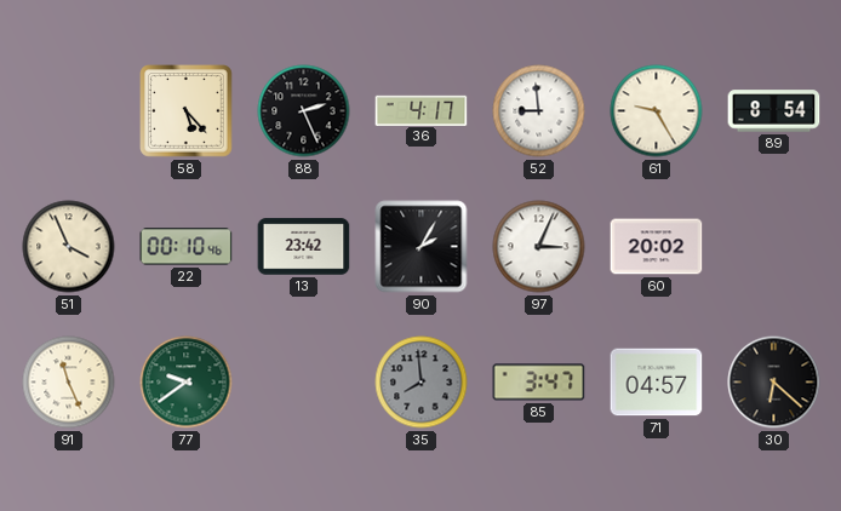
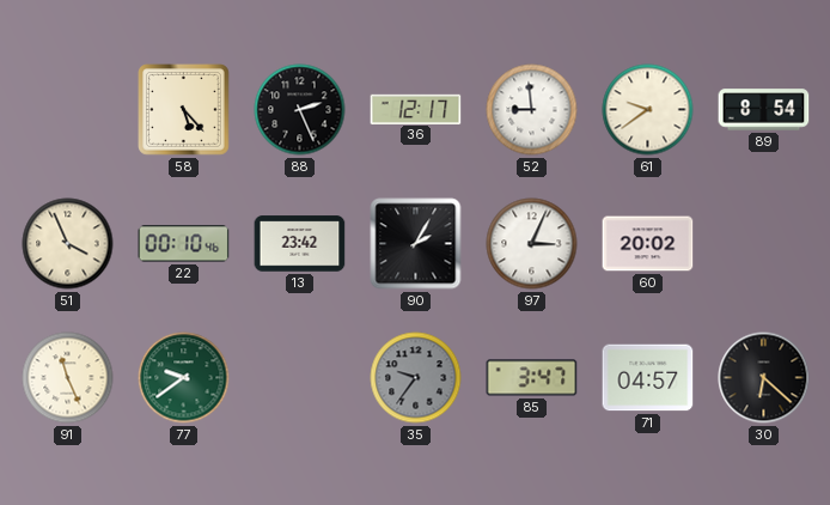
36: 4:17 -> 12:17 (416, 109)
61: 9:25 -> 9:39 (648, 110)
35: 7:59 -> 9:36 (416, 378)
